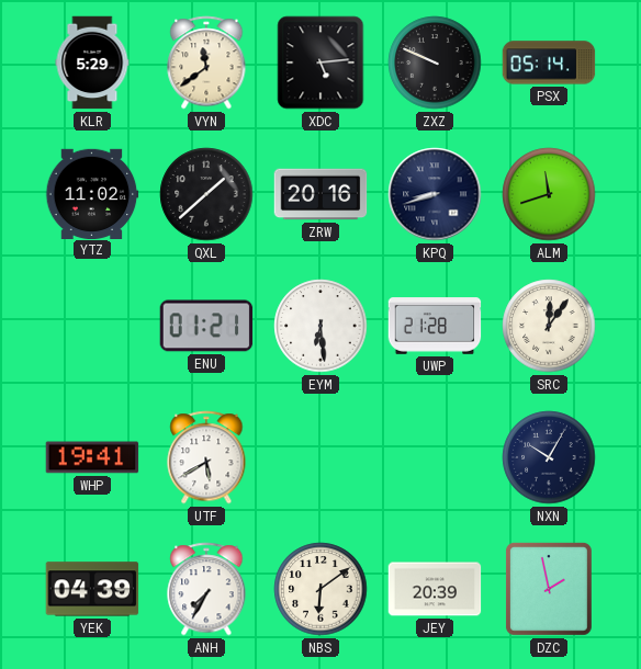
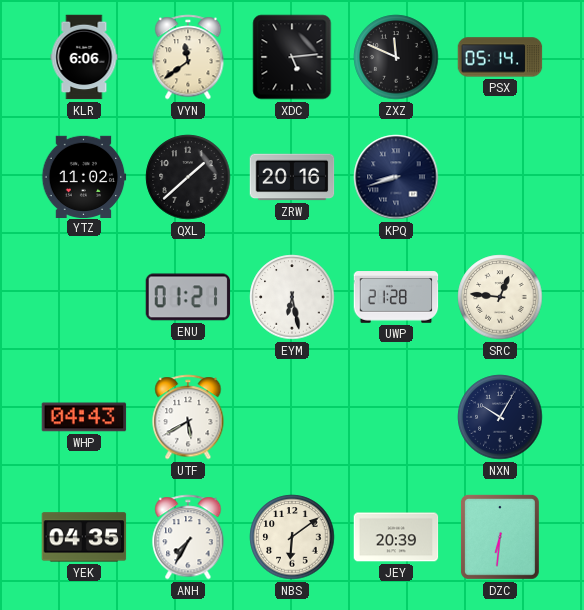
KLR: 5:29 -> 6:06 (84, 57)
ZXZ: 9:49 -> 11:49 (396, 57)
ALM: 11:42 -> none (549, 194)
EYM: 6:29 -> 6:28 (292, 297)
SRC: 12:06 -> 12:46 (500, 297)
WHP: 19:41 -> 04:43 (84, 417)
YEK: 04:39 -> 04:35 (84, 537)
DZC: 1:58 -> 6:31 (500, 537)
